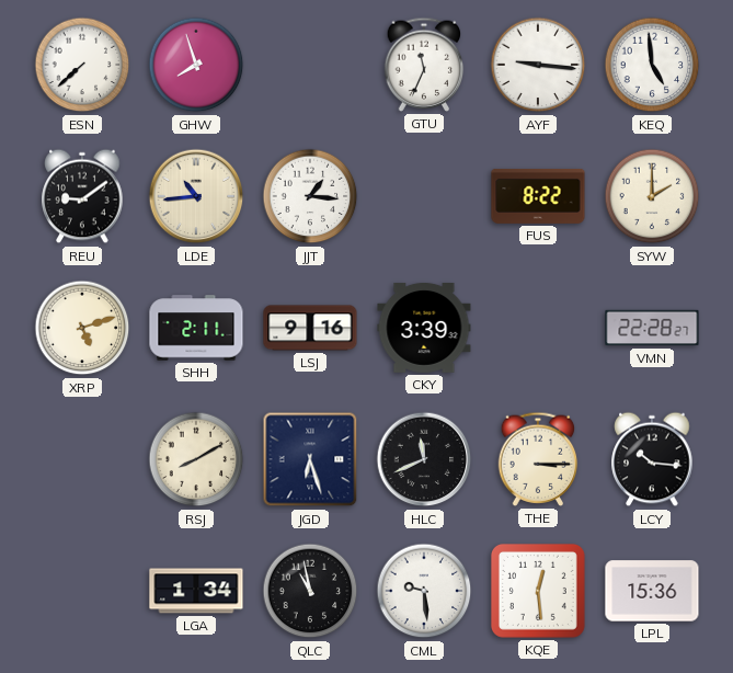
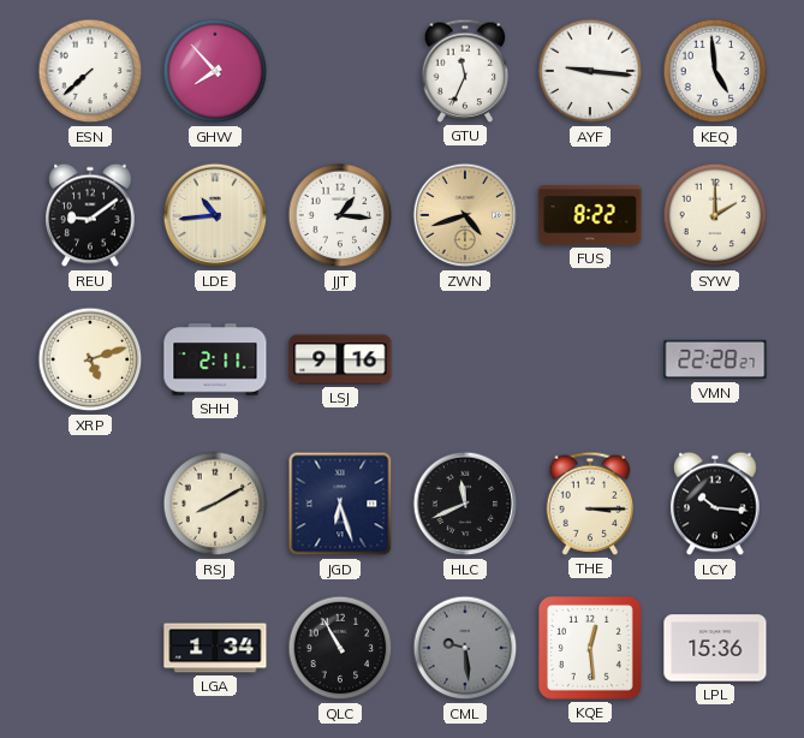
GHW: 7:57 -> 7:53 (215, 71)
ZWN: none -> 4:42 (465, 215)
CKY: 3:39 -> none (424, 328)
QLC: 10:58 -> 10:55 (340, 648)
CML dial: white -> grey (465, 648)
